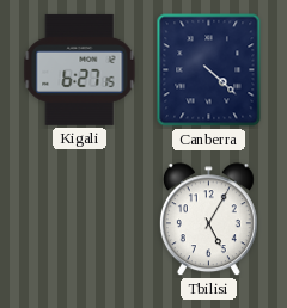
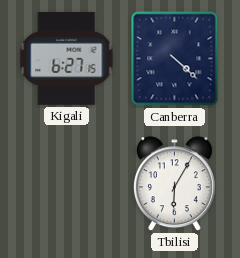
Tbilisi: 5:05 -> 6:05 (174, 184)
